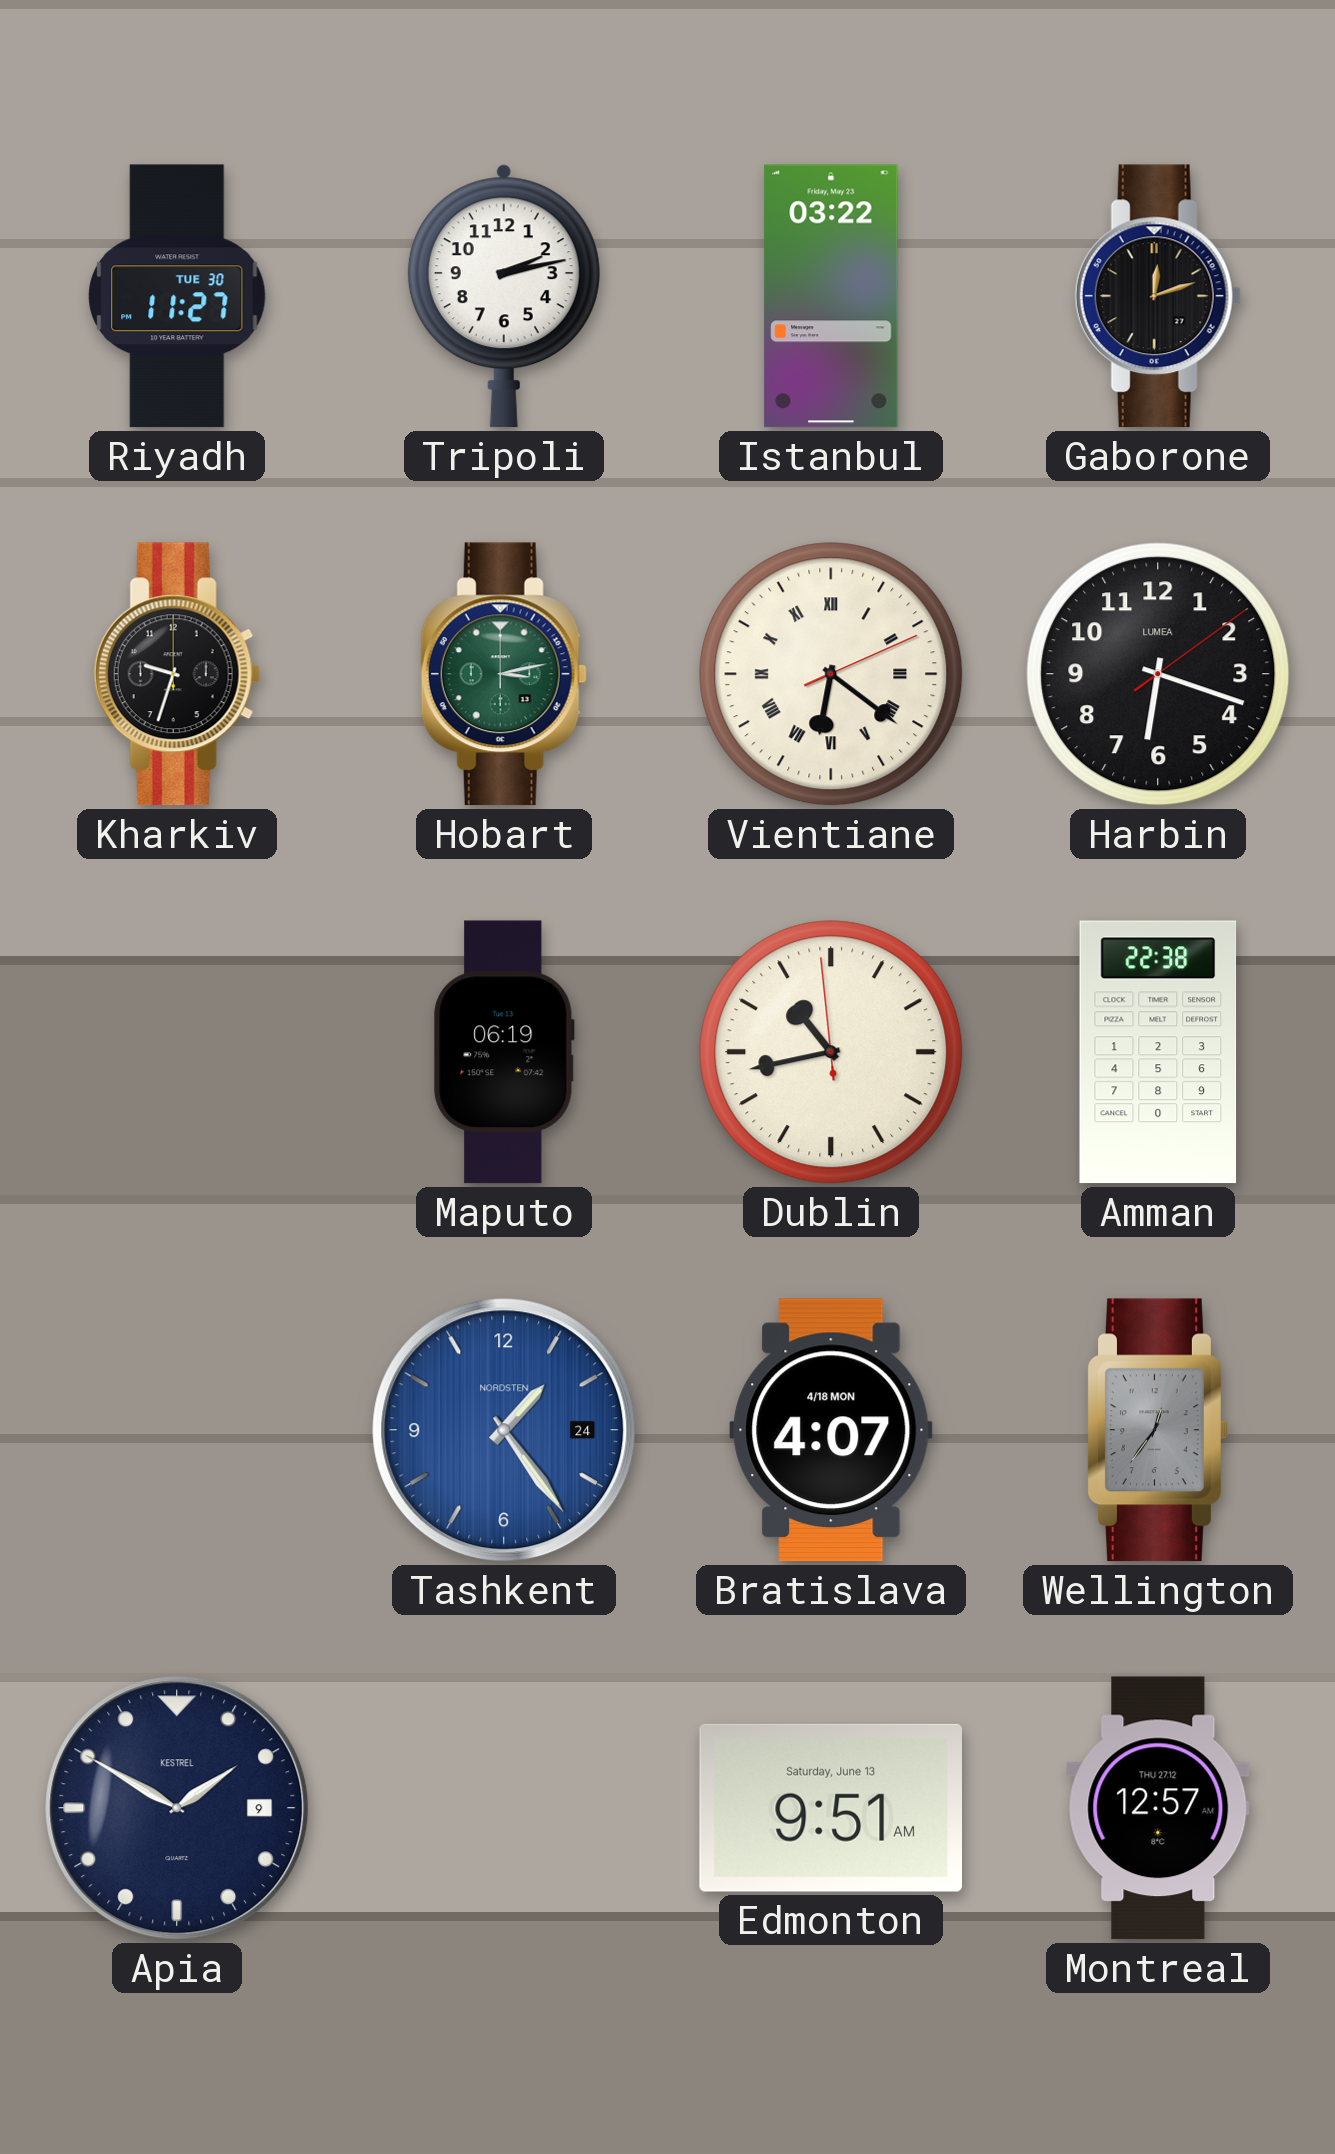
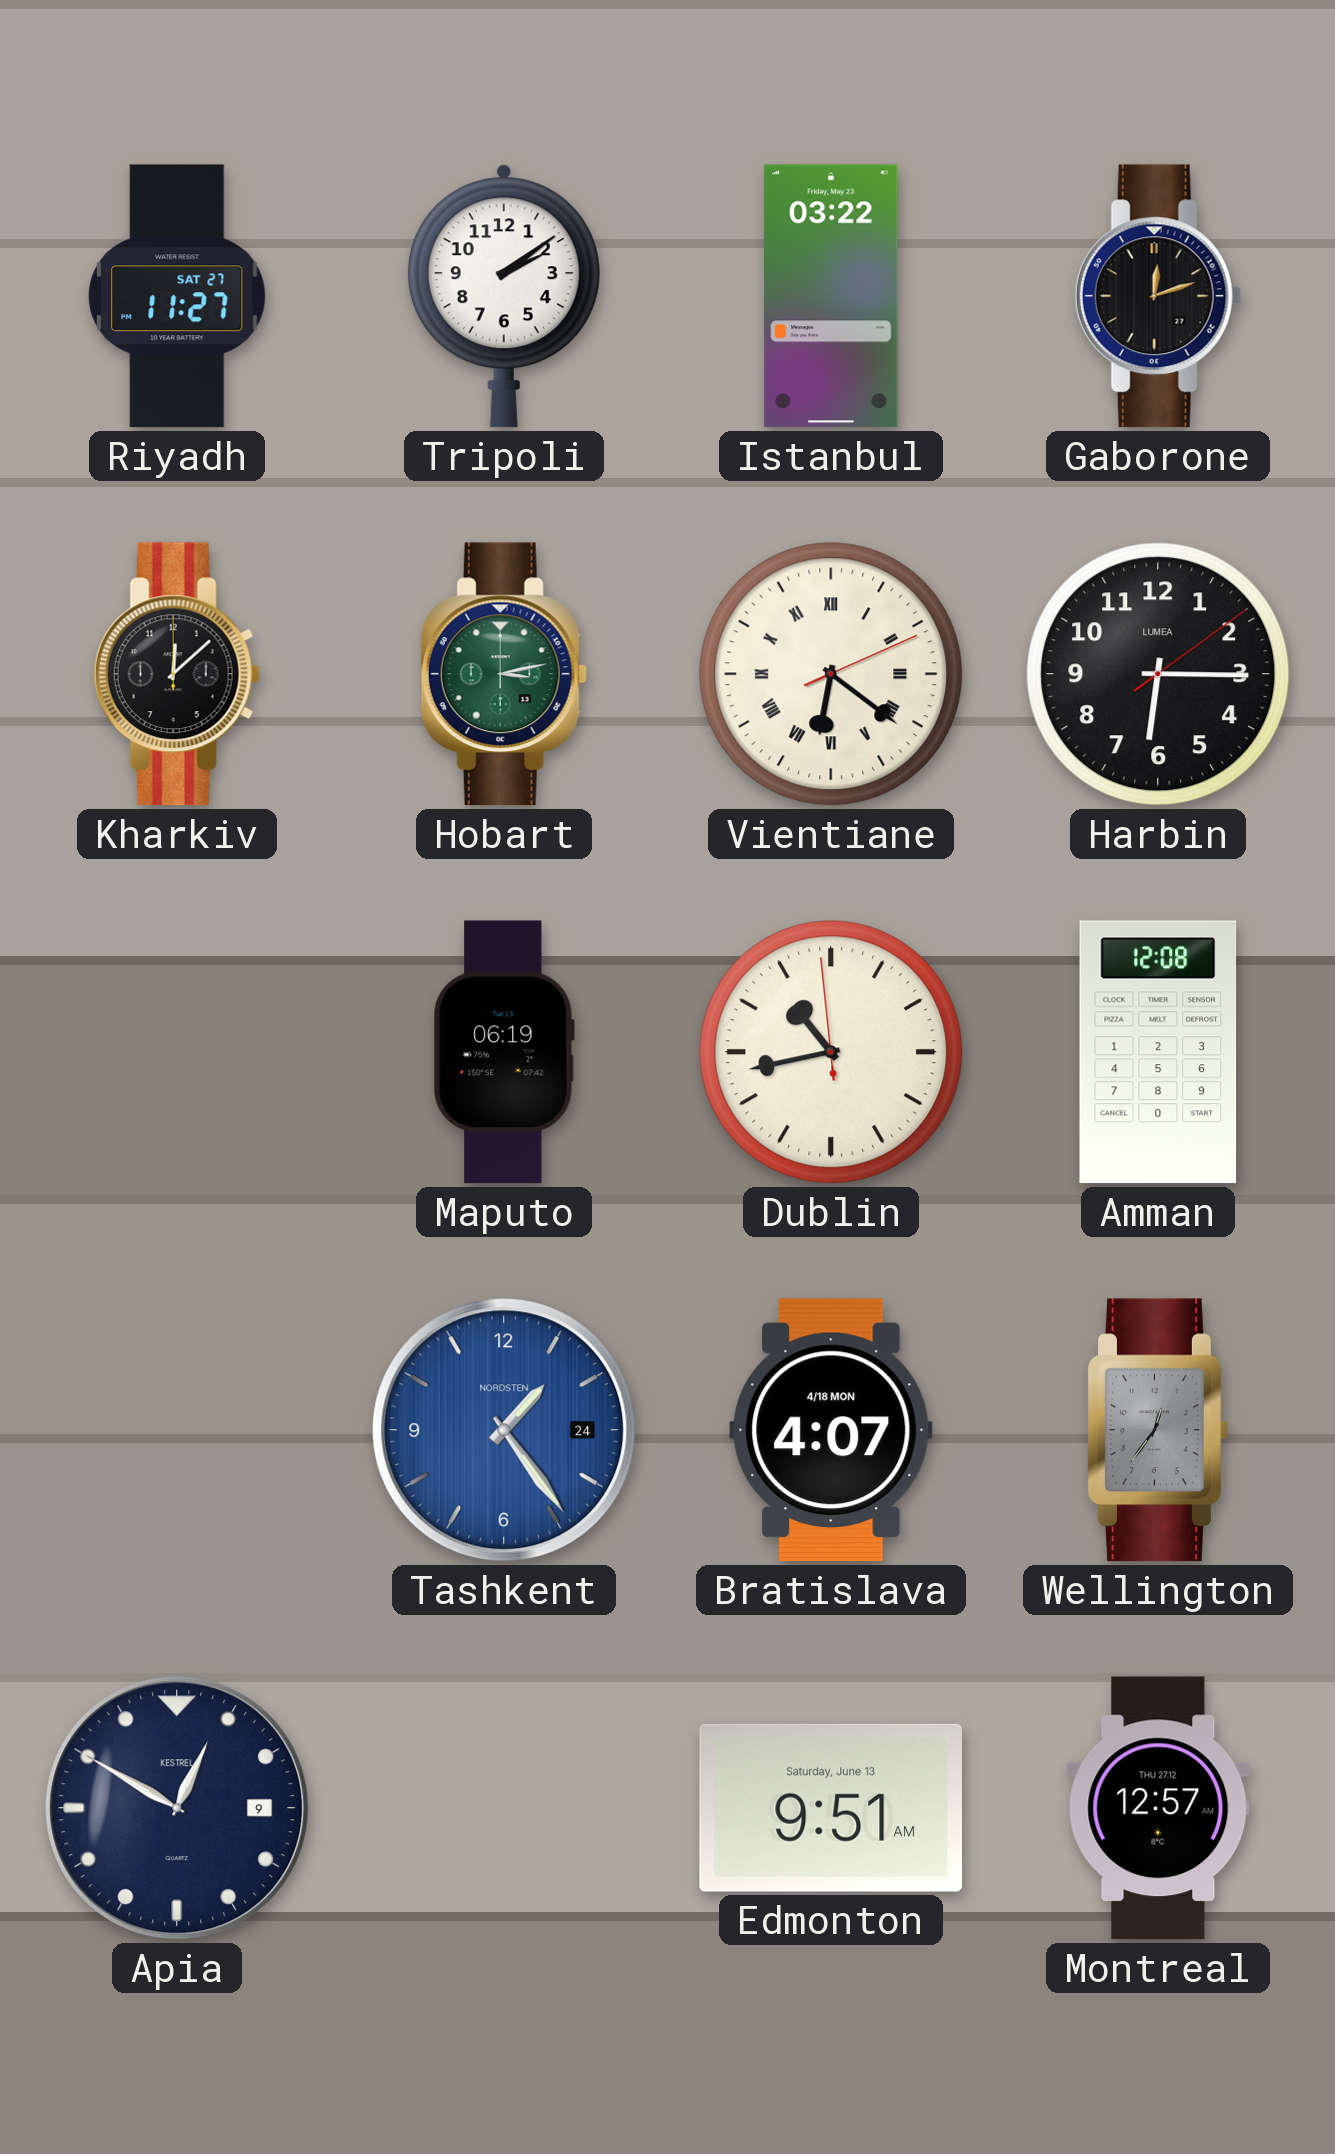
Riyadh date: TUE 30 -> SAT 27 (177, 296)
Tripoli: 2:13 -> 2:09 (504, 296)
Kharkiv: 9:33 -> 12:08 (177, 674)
Harbin: 6:18 -> 6:15 (1158, 674)
Amman: 22:38 -> 12:08 (1158, 1052)
Apia: 1:50 -> 12:50 (177, 1808)
